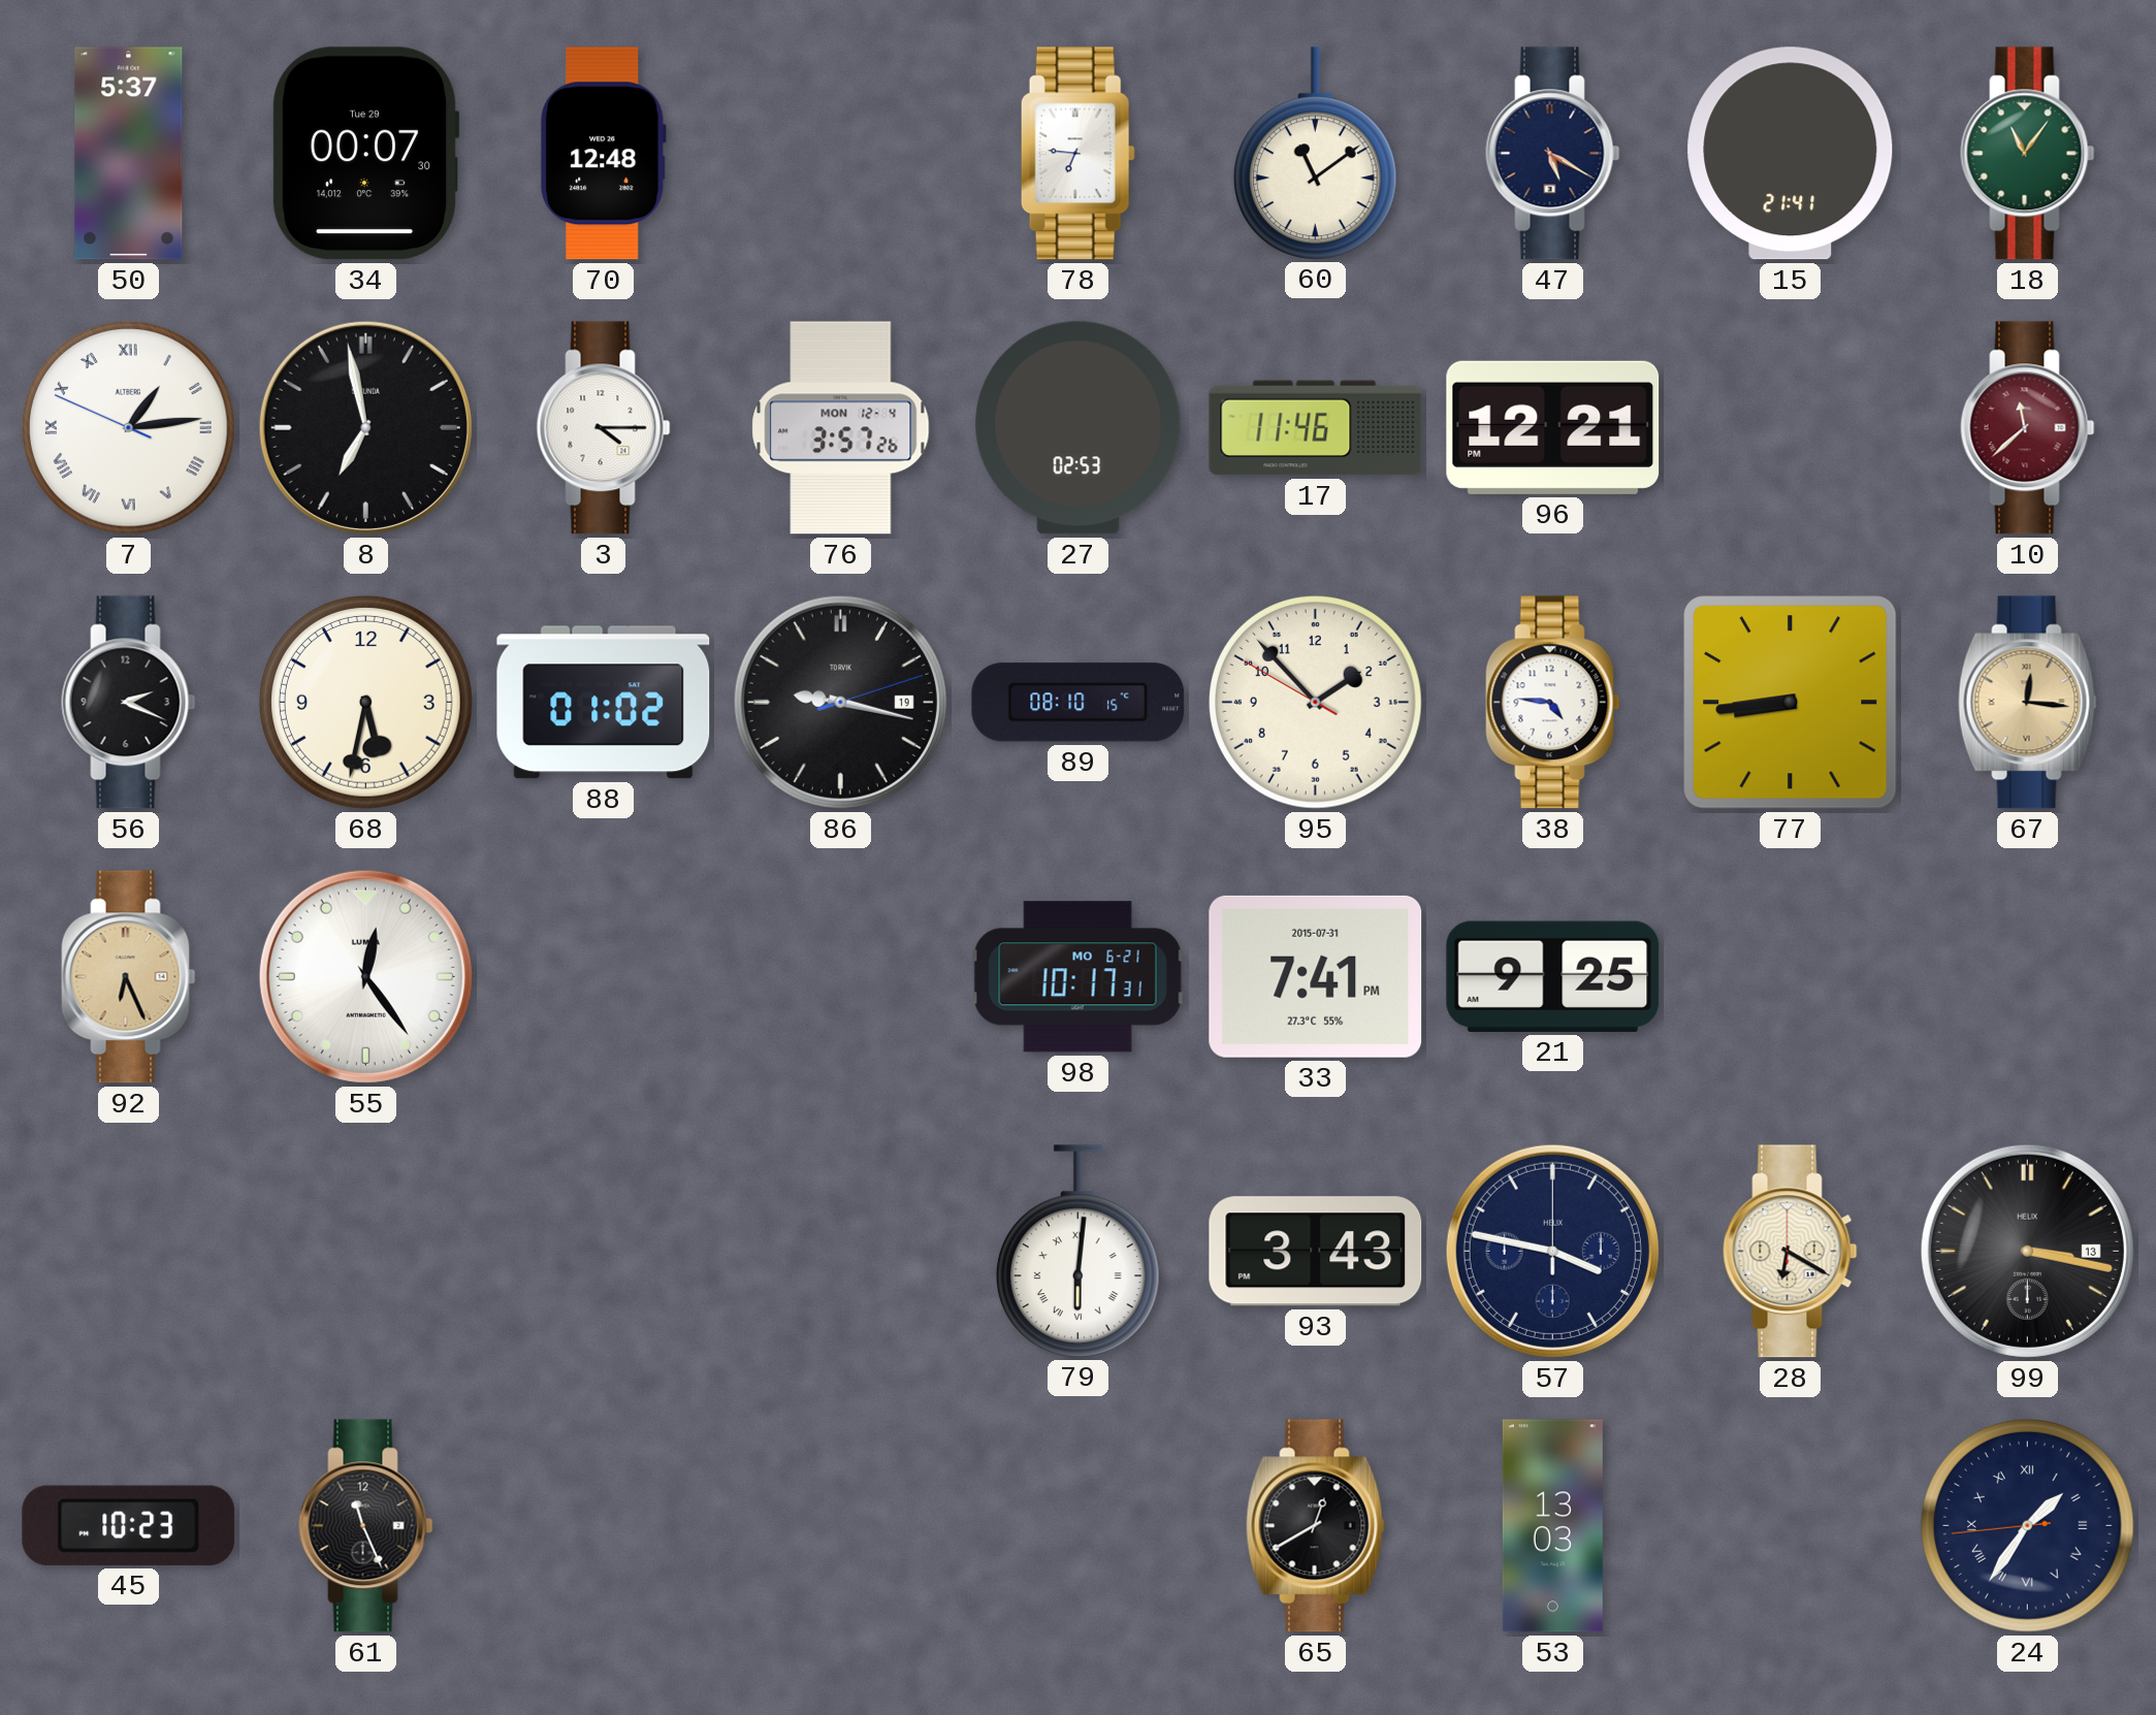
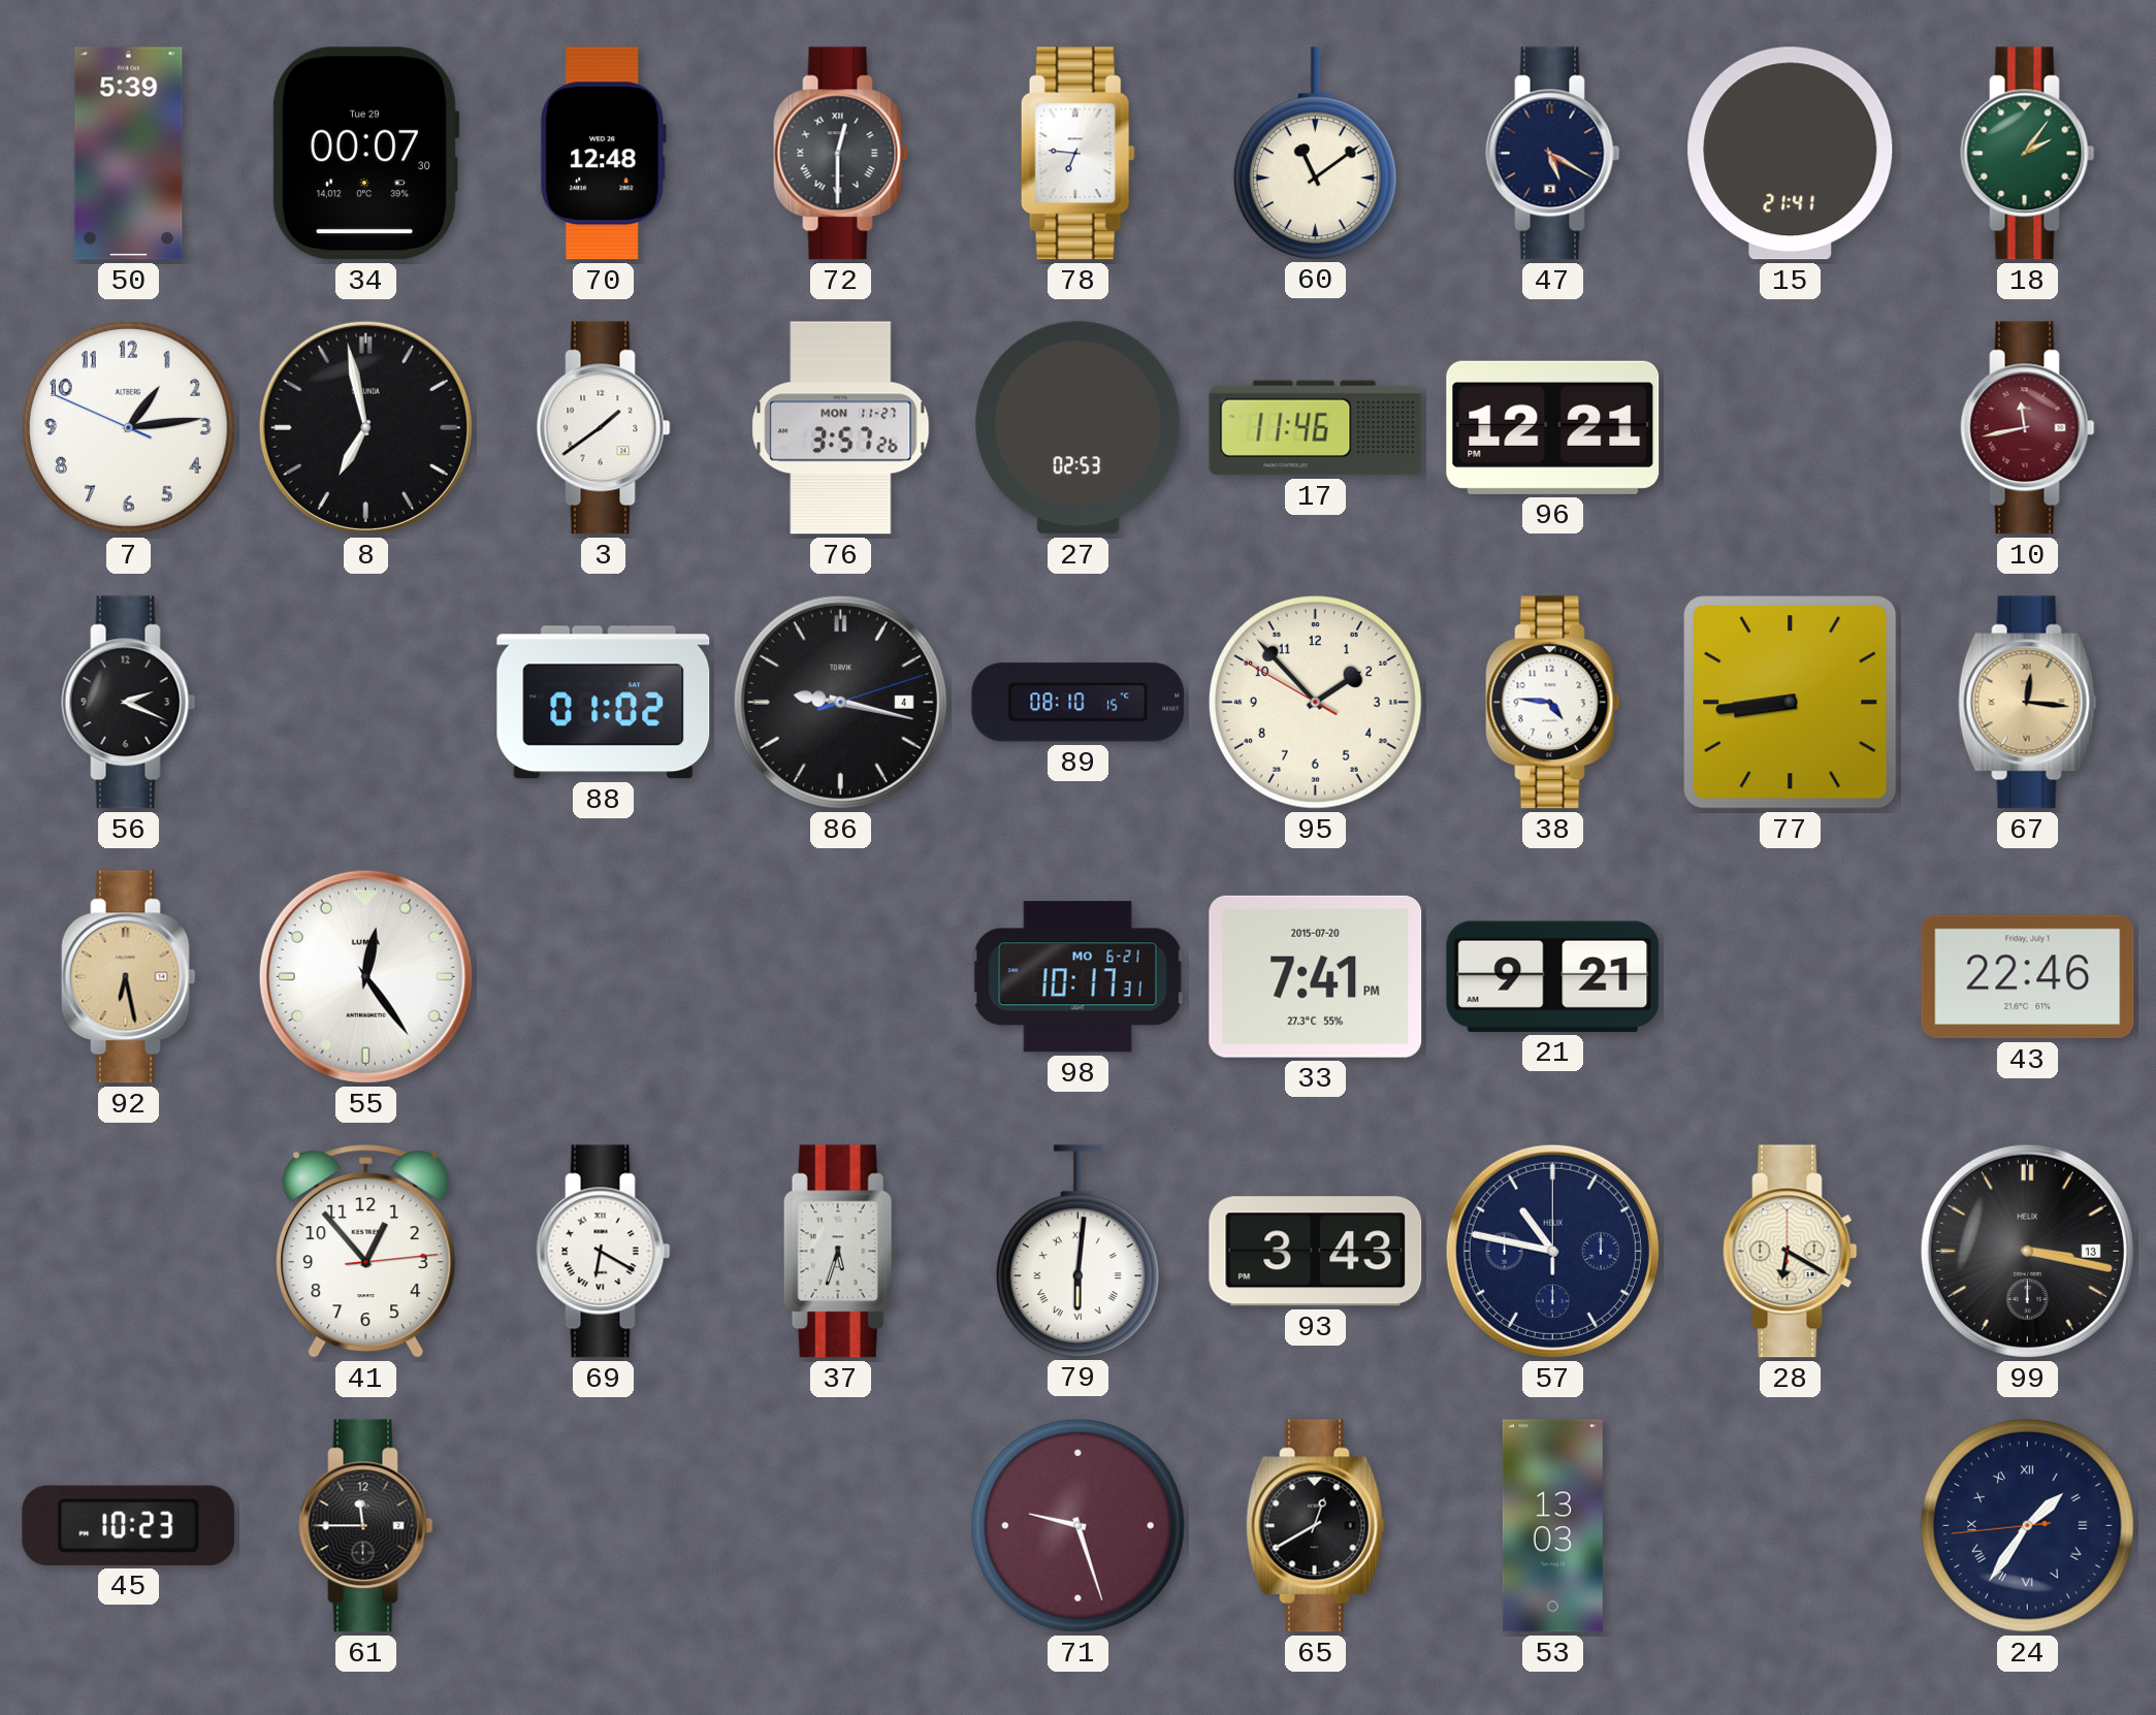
50: 5:37 -> 5:39 (129, 154)
72: none -> 12:30 (841, 154)
18: 11:06 -> 2:06 (2028, 154)
7 numerals: Roman -> Arabic (128, 428)
3: 4:15 -> 1:39 (604, 428)
76 date: MON 12-4 -> MON 11-27 (841, 428)
10: 11:38 -> 11:43 (2028, 428)
68: 5:32 -> none (365, 703)
86 date: 19 -> 4 (840, 702)
92: 6:26 -> 6:28 (129, 977)
33 date: 2015-07-31 -> 2015-07-20 (1316, 976)
21: 9:25 -> 9:21 (1553, 976)
43: none -> 22:46 (2028, 977)
41: none -> 12:53 (366, 1252)
69: none -> 6:20 (604, 1252)
37: none -> 5:33 (840, 1252)
57: 3:47 -> 10:47 (1552, 1251)
61: 11:26 -> 11:45 (366, 1526)
71: none -> 9:27 (1077, 1526)
